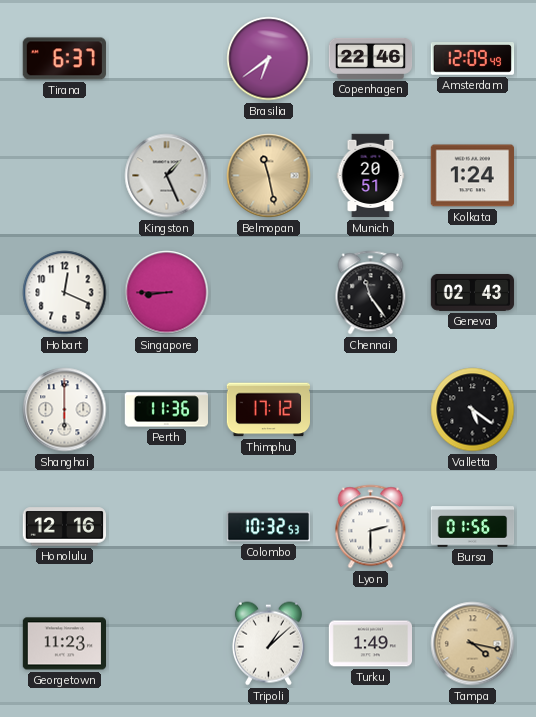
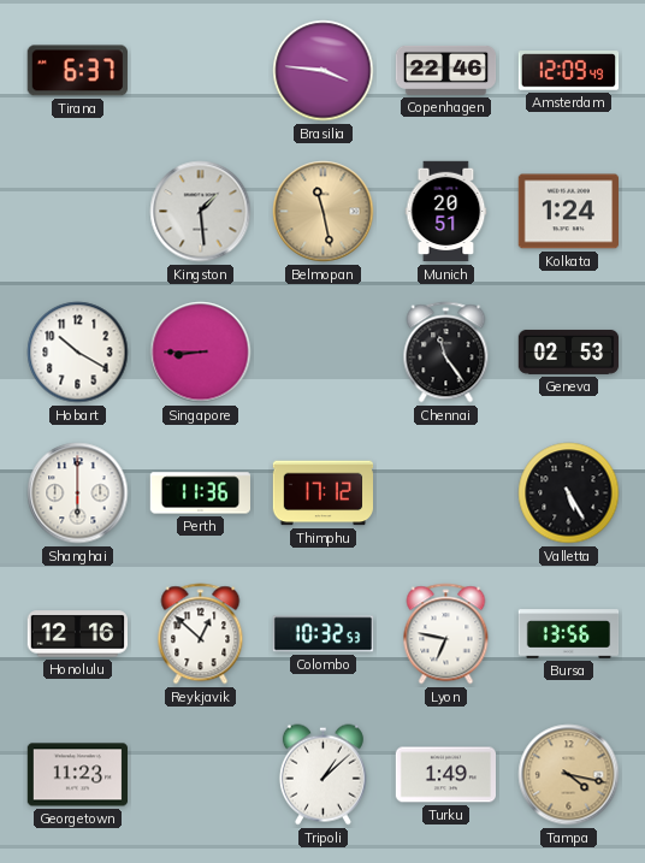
Brasilia: 6:39 -> 3:46 (324, 71)
Kingston: 1:26 -> 1:29 (201, 212)
Hobart: 12:19 -> 10:20 (78, 353)
Geneva: 02:43 -> 02:53 (569, 351)
Valletta: 5:21 -> 5:25 (569, 493)
Reykjavik: none -> 12:52 (201, 634)
Lyon: 2:30 -> 6:47 (446, 634)
Bursa: 01:56 -> 13:56 (569, 634)
